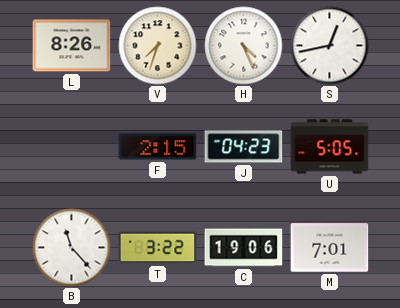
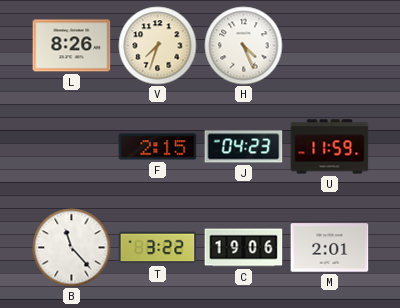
S: 12:43 -> none (330, 46)
U: 5:05 -> 11:59 (330, 147)
M: 7:01 -> 2:01 (330, 248)
